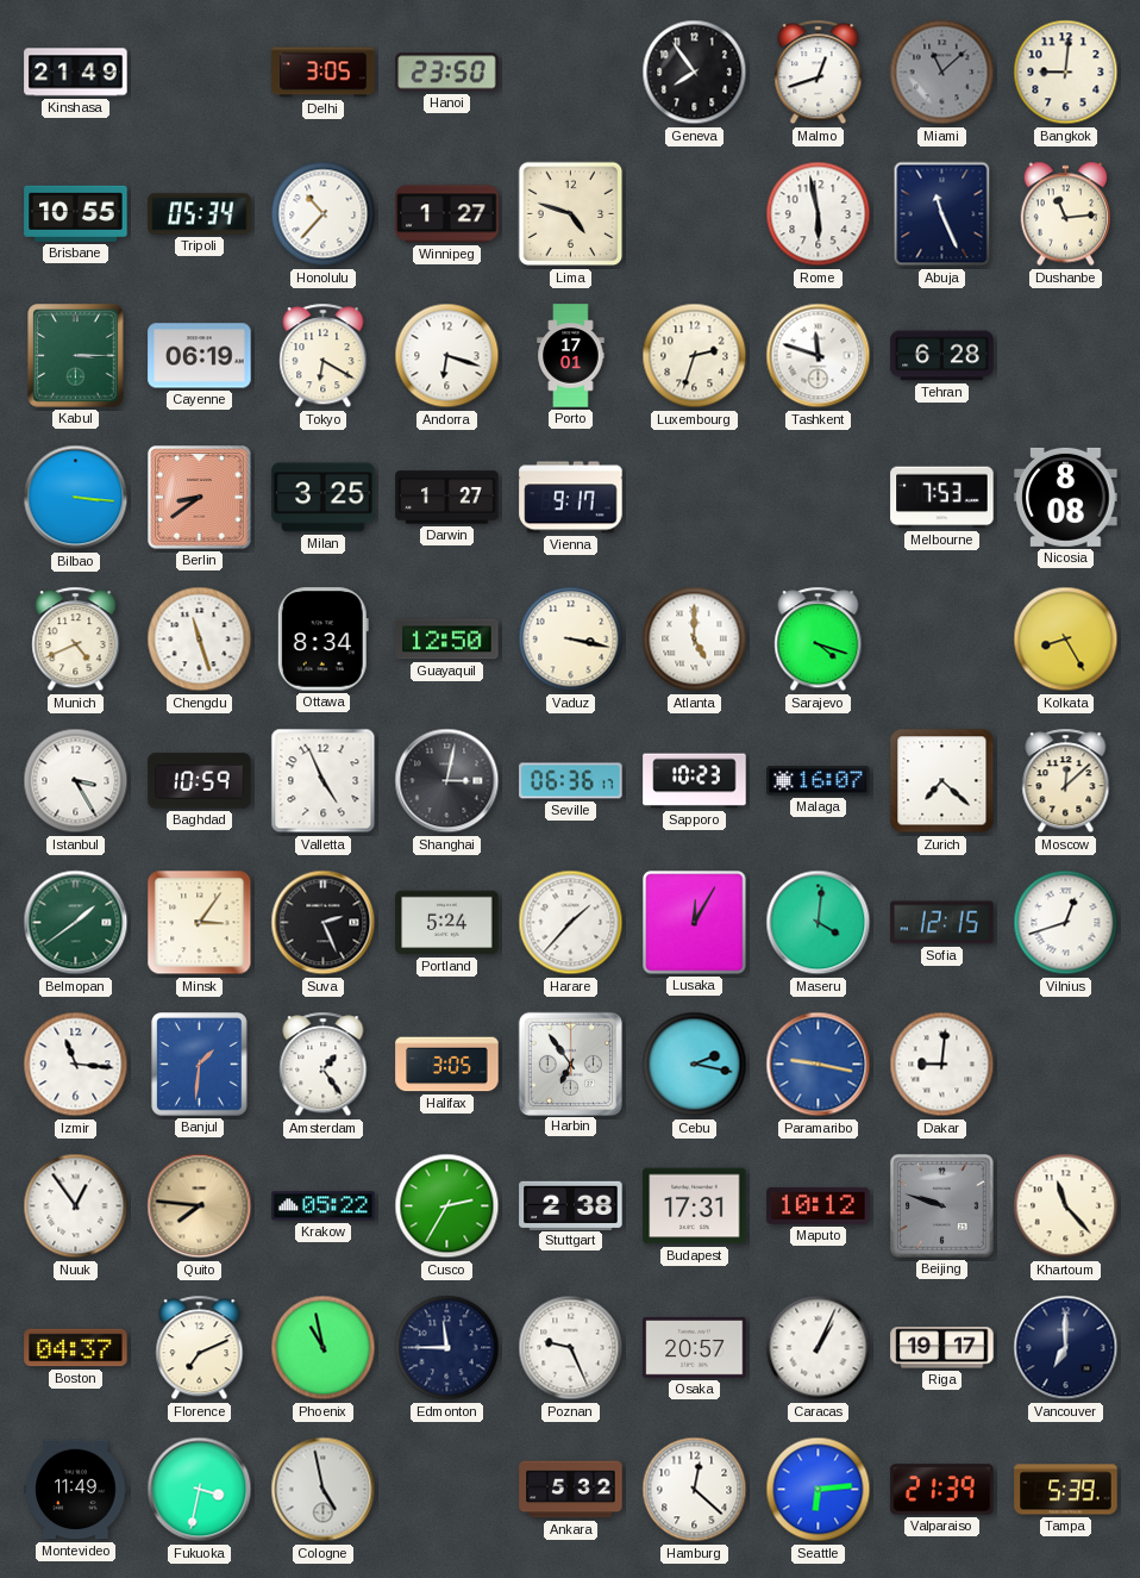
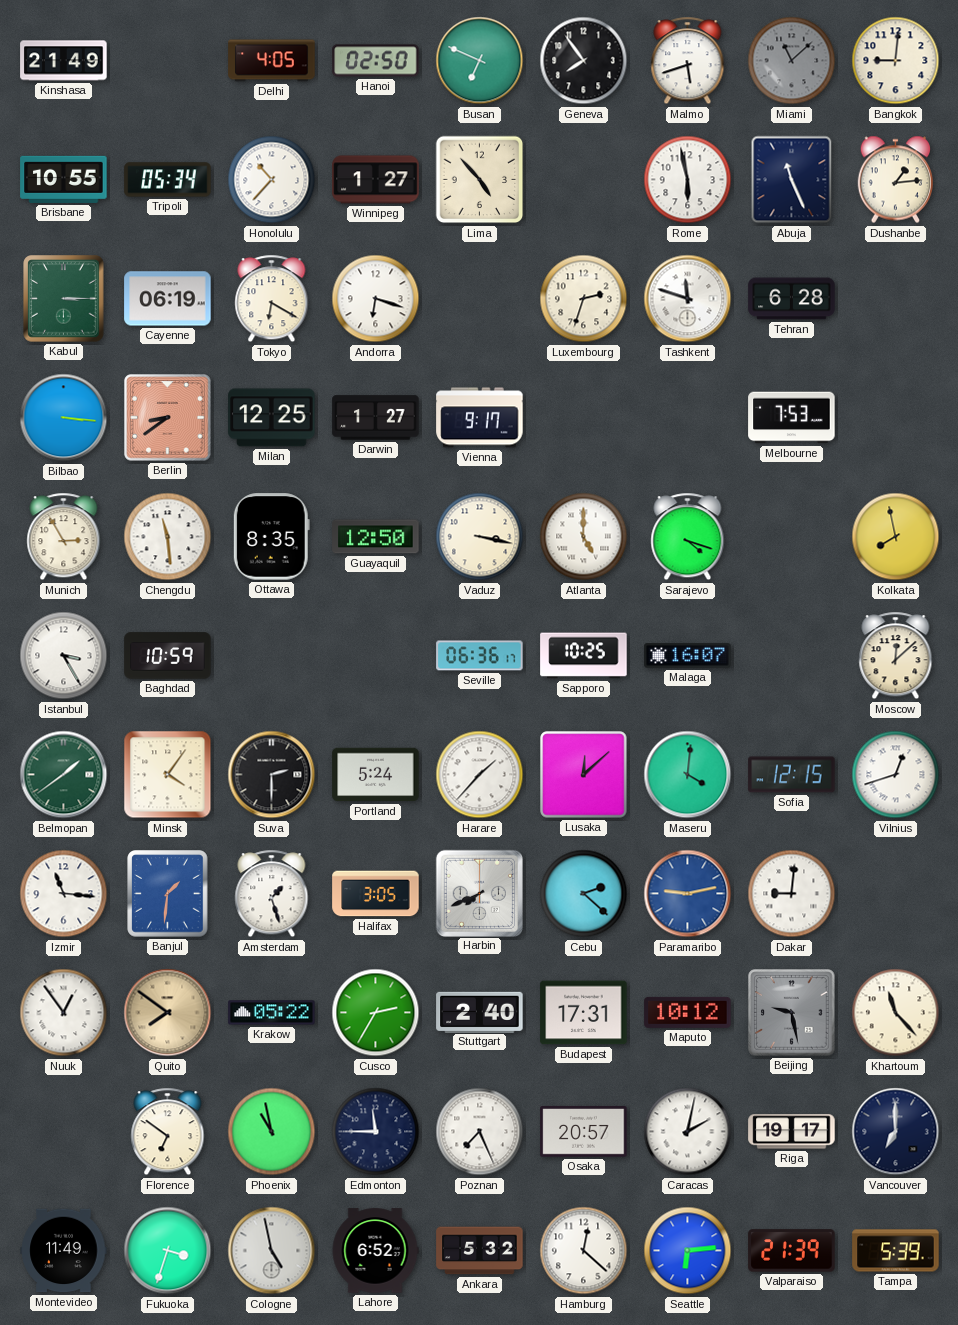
Delhi: 3:05 -> 4:05 (272, 61)
Hanoi: 23:50 -> 02:50 (376, 61)
Busan: none -> 6:49 (480, 61)
Malmo: 12:42 -> 5:42 (688, 61)
Lima: 4:48 -> 4:53 (480, 180)
Dushanbe: 11:14 -> 1:14 (896, 180)
Porto: 17:01 -> none (571, 356)
Milan: 3:25 -> 12:25 (272, 418)
Nicosia: 8:08 -> none (1066, 497)
Munich: 4:41 -> 2:55 (64, 537)
Chengdu: 11:27 -> 11:29 (168, 537)
Ottawa: 8:34 -> 8:35 (271, 537)
Kolkata: 8:25 -> 7:58 (896, 537)
Valletta: 4:56 -> none (324, 781)
Shanghai: 3:02 -> none (447, 781)
Sapporo: 10:23 -> 10:25 (584, 656)
Zurich: 7:22 -> none (942, 781)
Minsk: 3:06 -> 4:06 (168, 775)
Suva: 2:26 -> 2:30 (272, 775)
Lusaka: 12:05 -> 12:08 (584, 775)
Amsterdam: 1:24 -> 1:27 (272, 894)
Harbin: 6:54 -> 7:41 (479, 893)
Cebu: 2:17 -> 2:22 (584, 894)
Paramaribo: 9:17 -> 9:13 (688, 894)
Quito: 7:46 -> 7:51 (168, 1013)
Stuttgart: 2:38 -> 2:40 (480, 1012)
Beijing: 9:48 -> 9:28 (792, 1013)
Boston: 04:37 -> none (76, 1348)
Florence: 7:11 -> 6:51 (168, 1132)
Poznan: 9:26 -> 7:26 (480, 1132)
Caracas: 1:04 -> 2:02 (688, 1132)
Fukuoka: 3:32 -> 3:33 (168, 1251)
Lahore: none -> 6:52 (375, 1251)
